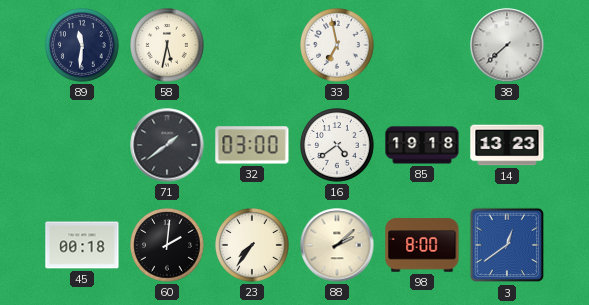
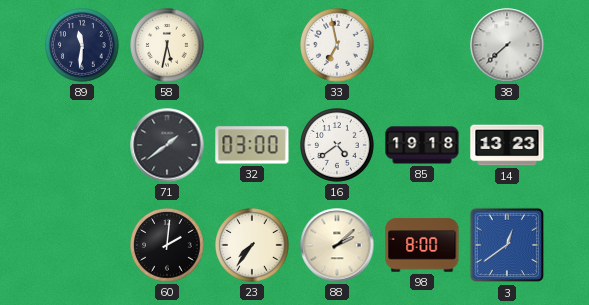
45: 00:18 -> none (82, 245)
